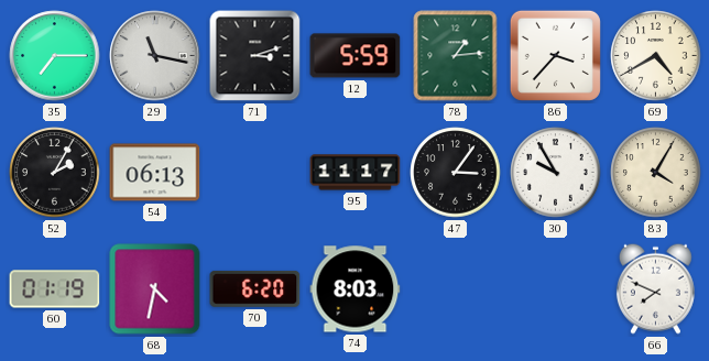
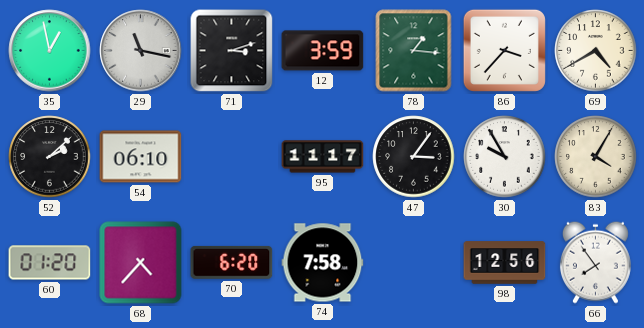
35: 7:15 -> 12:58 (50, 51)
12: 5:59 -> 3:59 (323, 51)
78: 1:14 -> 1:16 (414, 51)
52: 2:05 -> 2:08 (50, 157)
54: 06:13 -> 06:10 (141, 157)
60: 01:19 -> 01:20 (50, 263)
68: 4:32 -> 4:37 (141, 263)
74: 8:03 -> 7:58 (323, 263)
98: none -> 12:56 (505, 263)
66: 7:49 -> 7:54 (595, 262)
